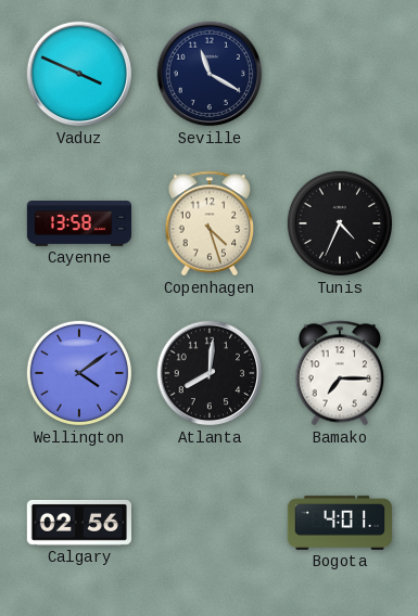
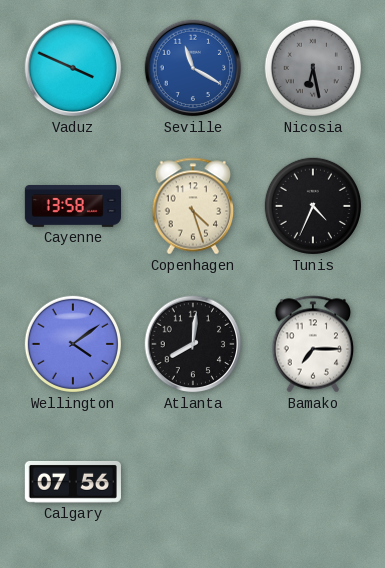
Seville dial: navy -> blue (193, 68)
Nicosia: none -> 6:28 (313, 68)
Calgary: 02:56 -> 07:56 (73, 482)
Bogota: 4:01 -> none (339, 523)
